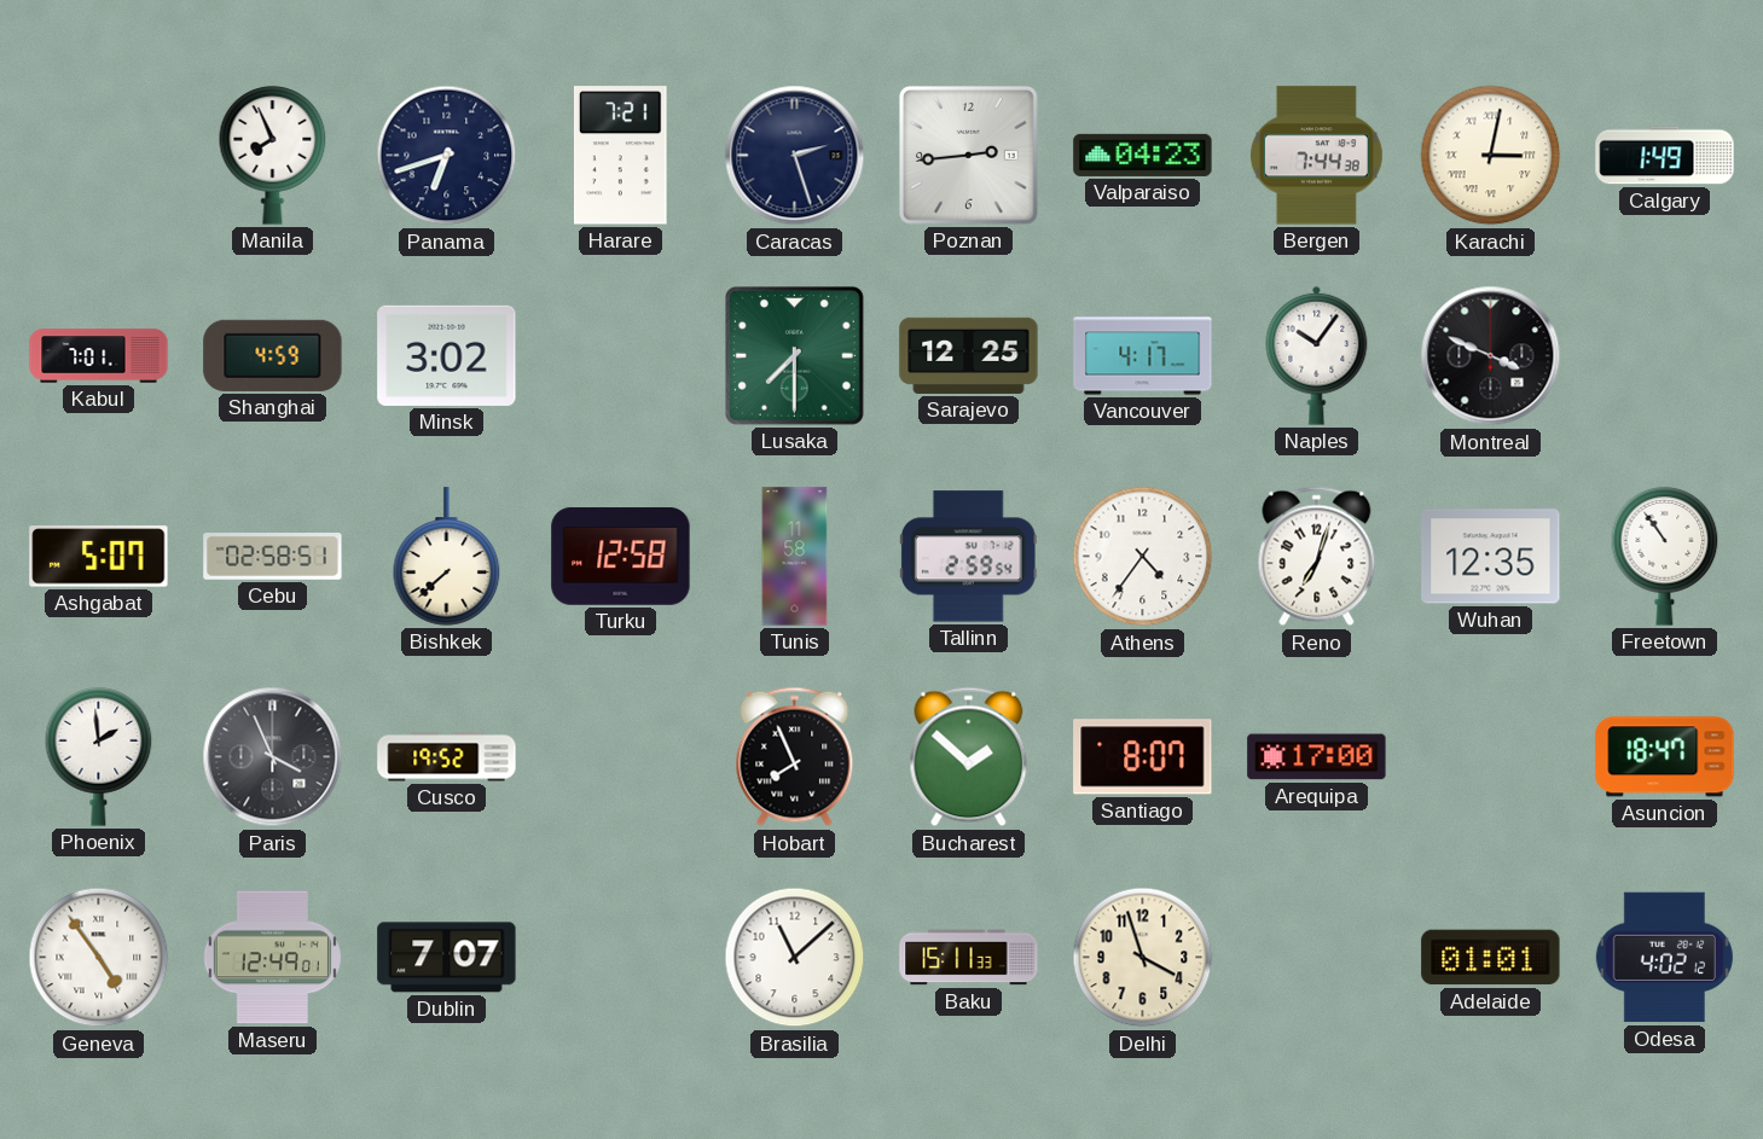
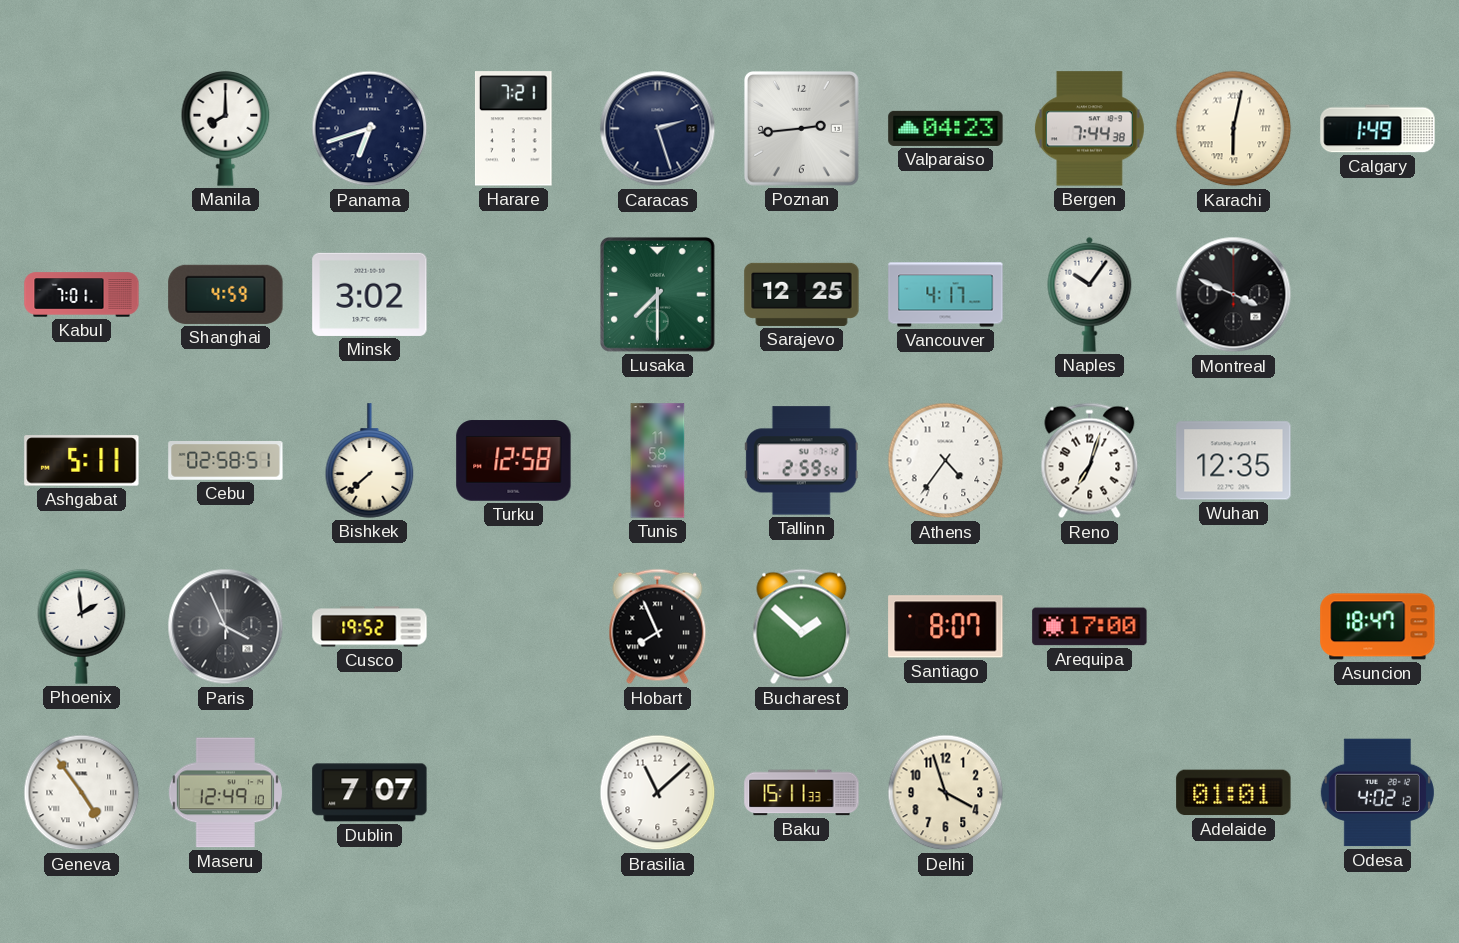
Manila: 7:56 -> 8:00 (226, 129)
Karachi: 3:02 -> 6:02 (1234, 129)
Ashgabat: 5:07 -> 5:11 (82, 461)
Freetown: 10:54 -> none (1665, 557)
Maseru: 12:49:01 -> 12:49:10 (225, 793)
